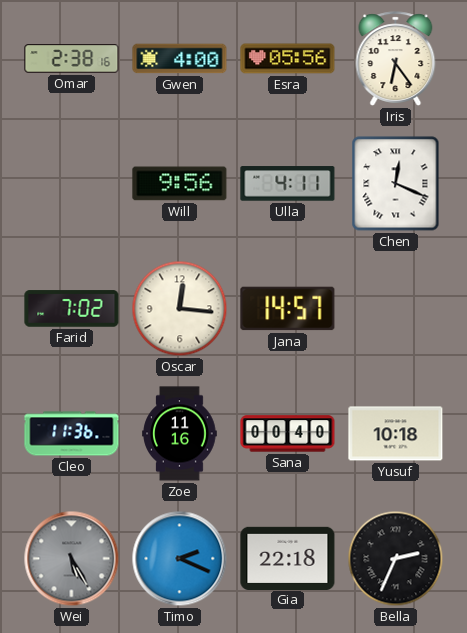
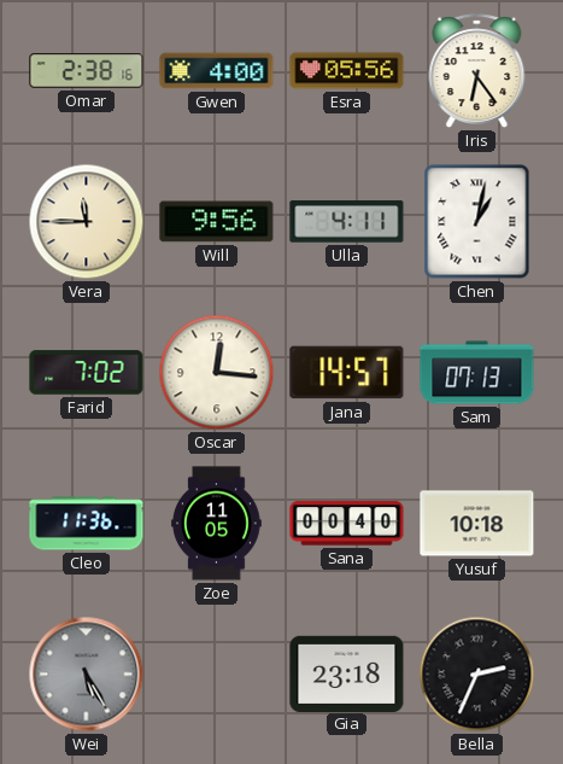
Vera: none -> 11:45 (87, 222)
Chen: 12:19 -> 1:02 (477, 222)
Sam: none -> 07:13 (477, 373)
Zoe: 11:16 -> 11:05 (217, 524)
Timo: 2:19 -> none (180, 559)
Gia: 22:18 -> 23:18 (347, 673)
